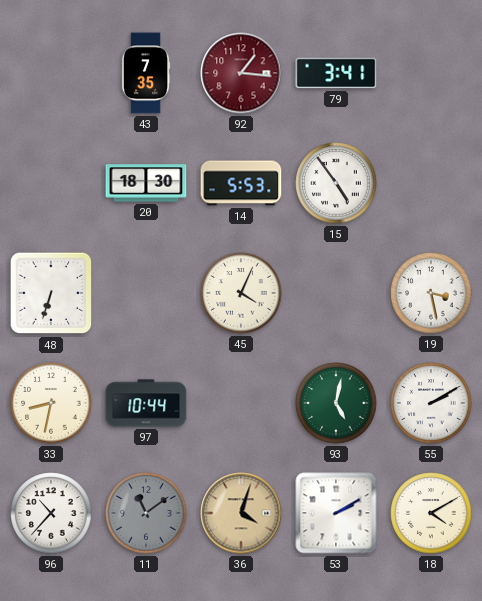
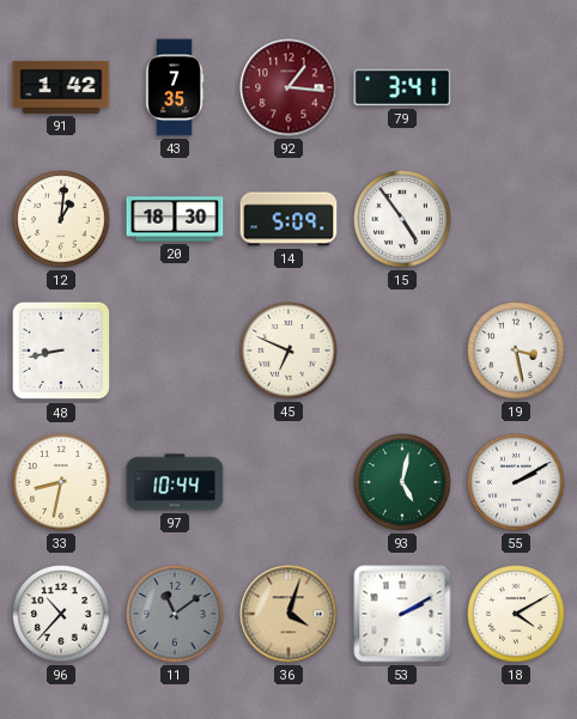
91: none -> 1:42 (61, 87)
12: none -> 1:01 (61, 219)
14: 5:53 -> 5:09 (288, 219)
48: 6:33 -> 8:43 (61, 351)
45: 4:04 -> 6:49 (288, 351)
